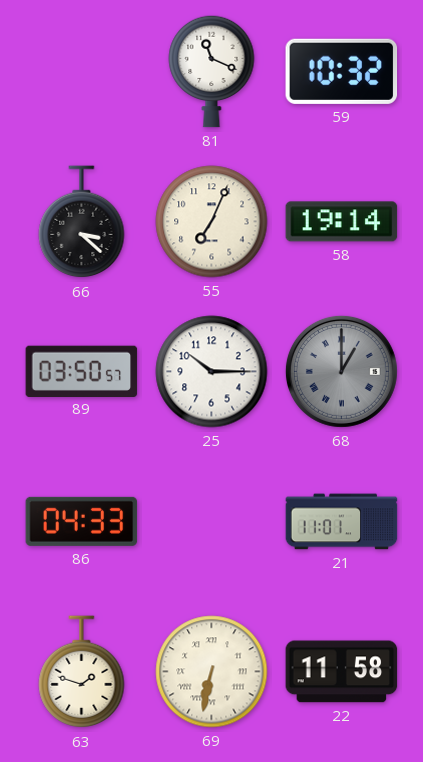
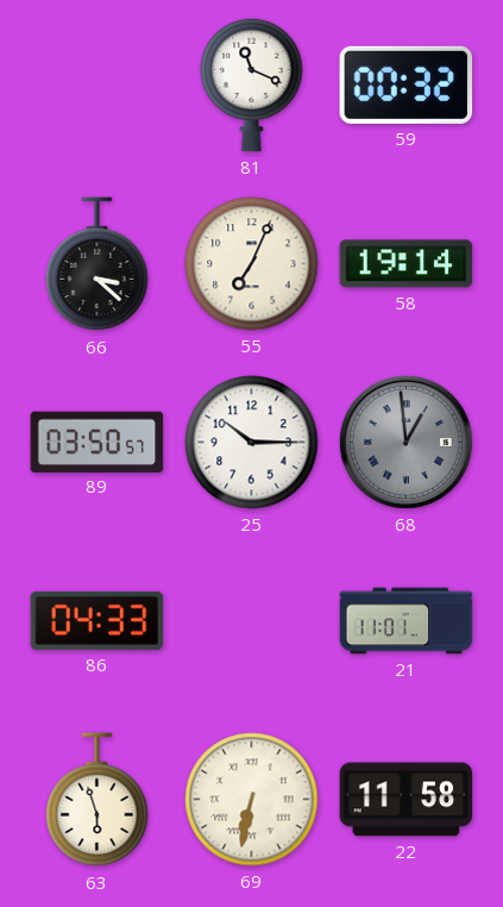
59: 10:32 -> 00:32 (407, 85)
68: 1:00 -> 12:59 (405, 442)
63: 1:48 -> 5:57 (98, 800)
